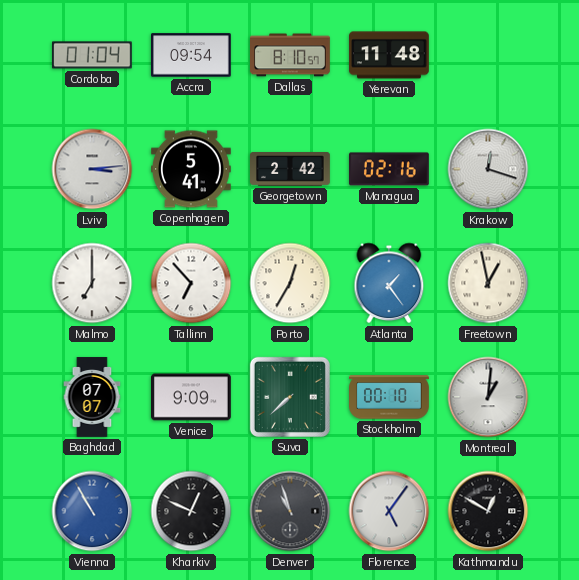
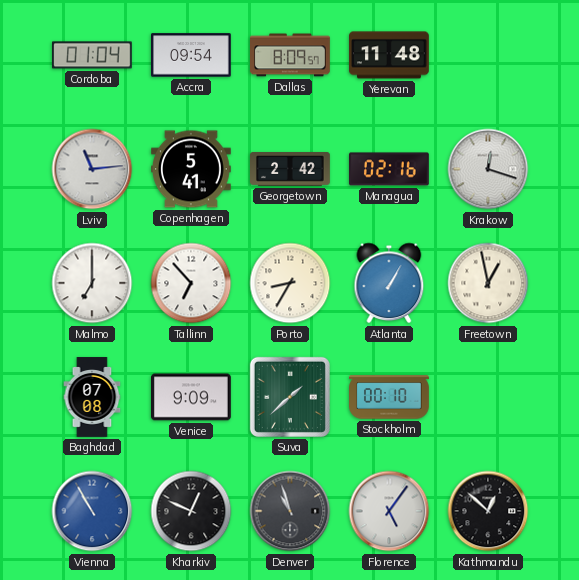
Dallas: 8:10 -> 8:09 (291, 55)
Lviv: 3:14 -> 11:14 (92, 169)
Porto: 12:35 -> 8:35 (290, 283)
Atlanta: 1:24 -> 1:05 (389, 283)
Baghdad: 07:07 -> 07:08 (92, 397)
Suva: 7:38 -> 1:38 (290, 397)
Montreal: 1:01 -> none (488, 397)
Kathmandu: 12:50 -> 12:52 (488, 511)
